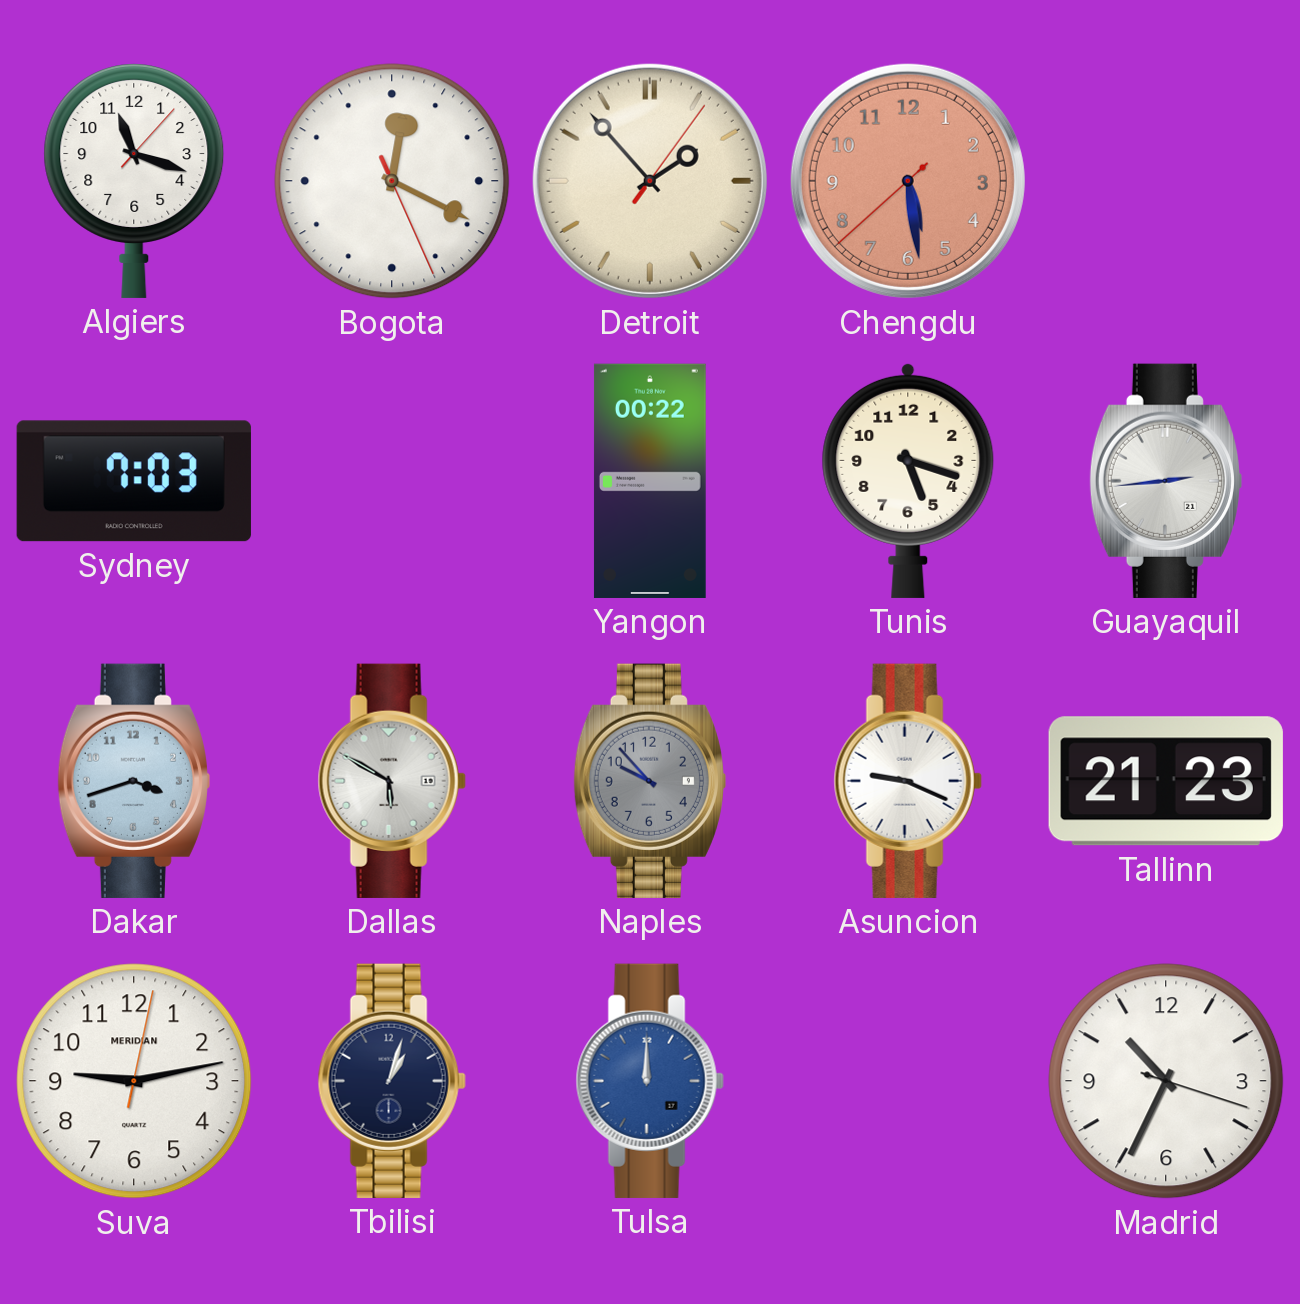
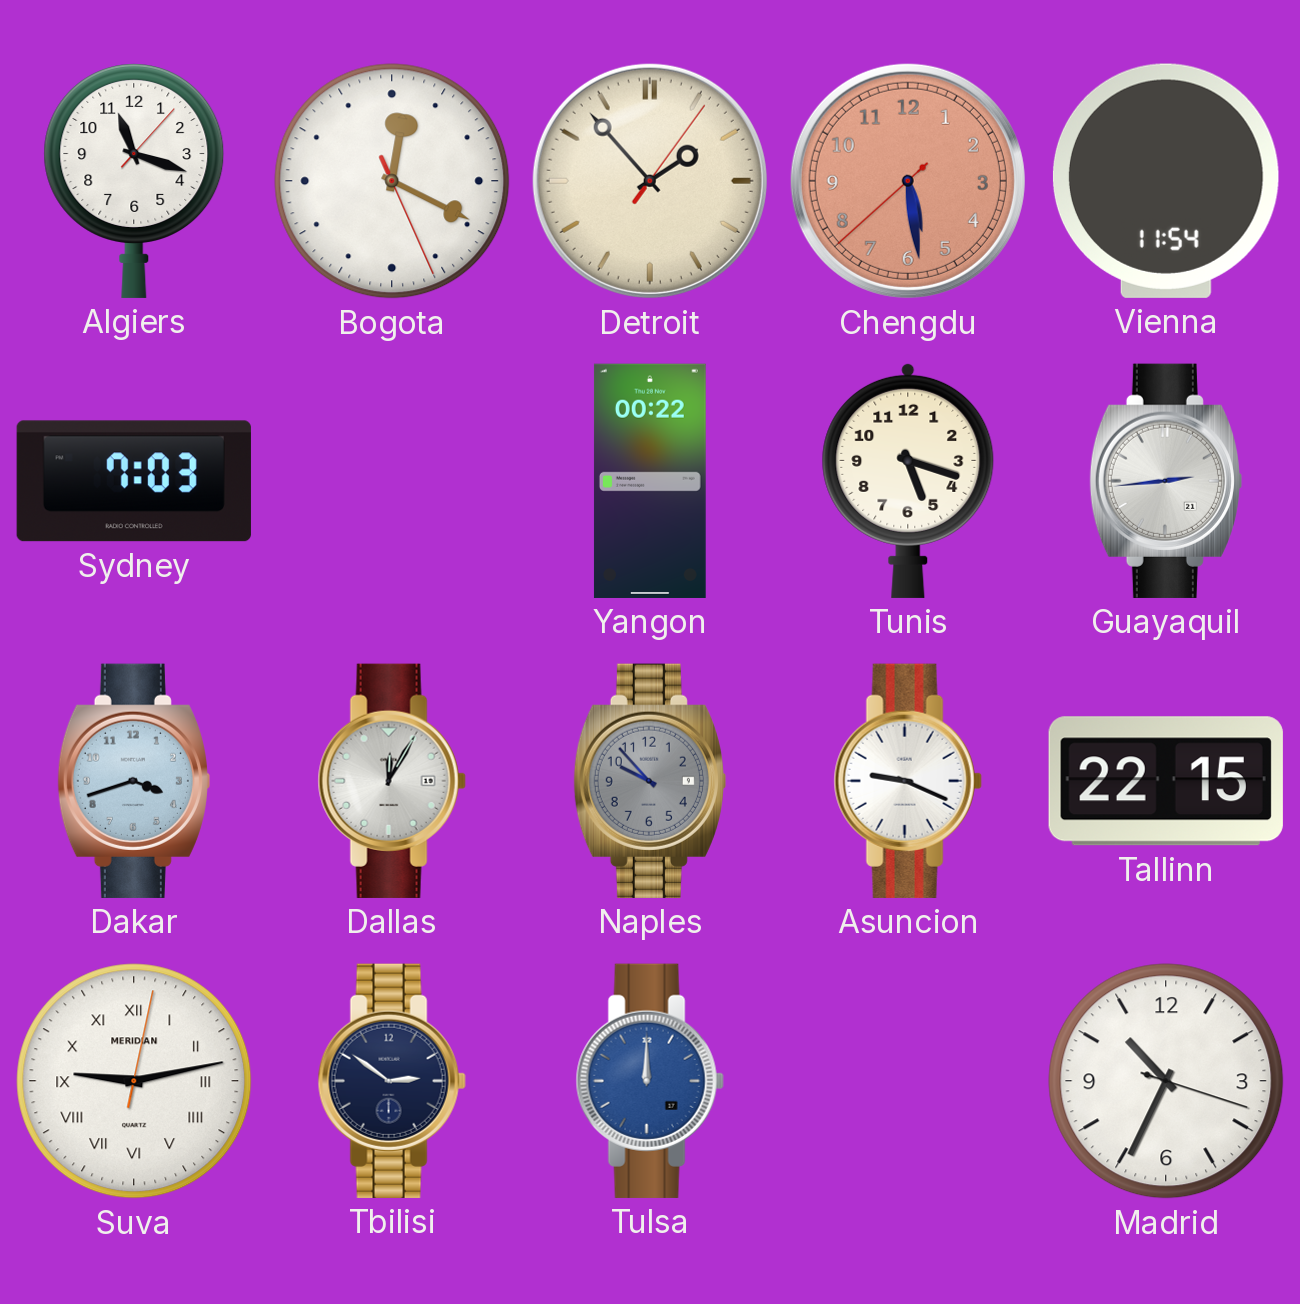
Vienna: none -> 11:54 (1166, 181)
Dallas: 5:50 -> 12:05 (392, 781)
Tallinn: 21:23 -> 22:15 (1166, 781)
Suva numerals: Arabic -> Roman (134, 1081)
Tbilisi: 1:03 -> 2:51 (392, 1081)
